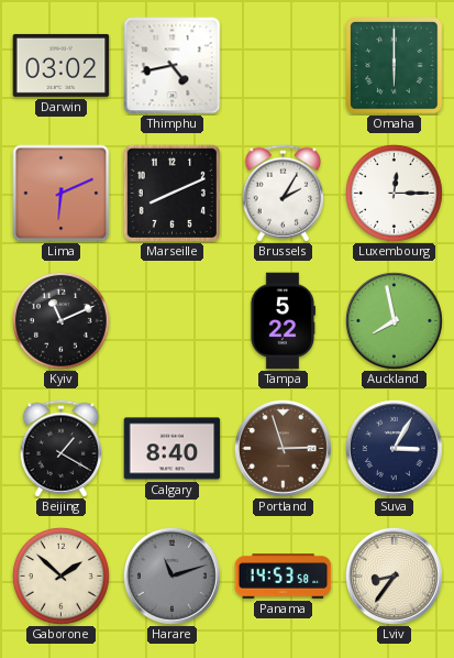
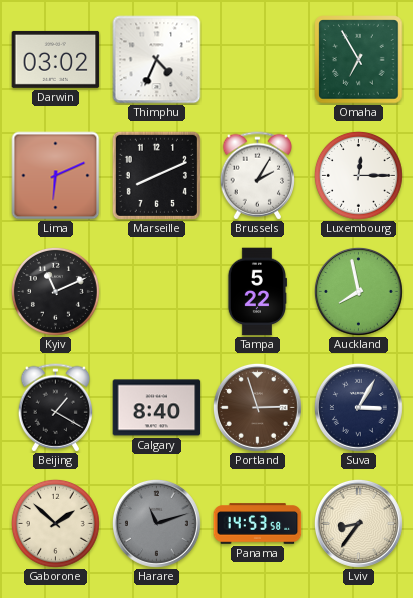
Thimphu: 4:43 -> 4:34 (157, 60)
Omaha: 6:00 -> 6:55 (359, 60)
